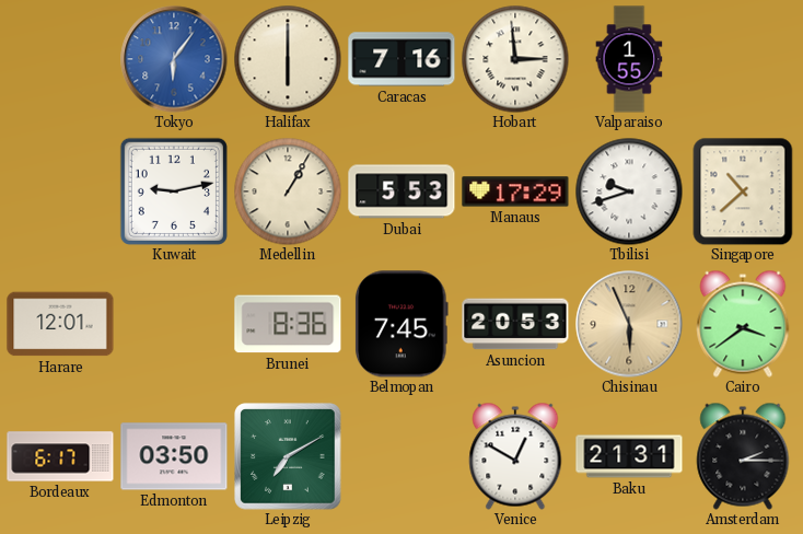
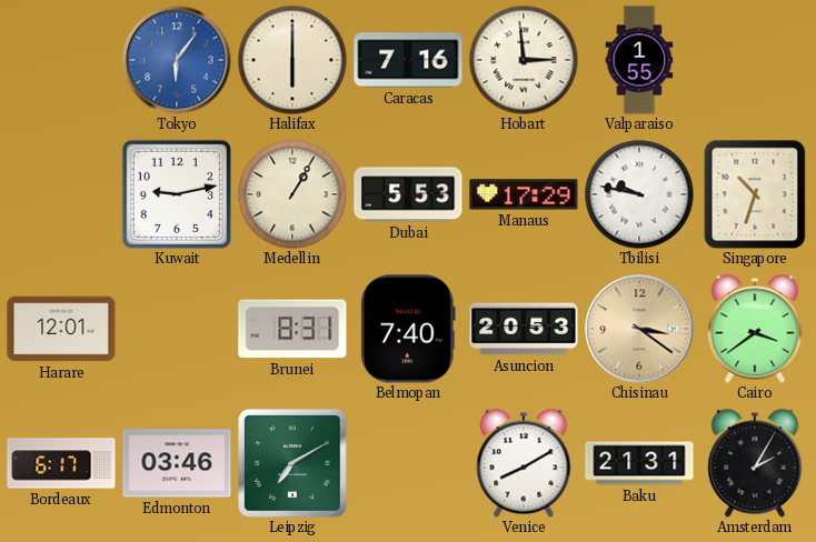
Tbilisi: 9:42 -> 9:47 (639, 194)
Singapore: 10:38 -> 10:33 (755, 194)
Brunei: 8:36 -> 8:31 (292, 329)
Belmopan: 7:45 -> 7:40 (408, 329)
Chisinau: 5:56 -> 3:21 (639, 329)
Edmonton: 03:50 -> 03:46 (177, 463)
Venice: 12:50 -> 8:10 (524, 463)
Amsterdam: 2:15 -> 2:05 (755, 463)
